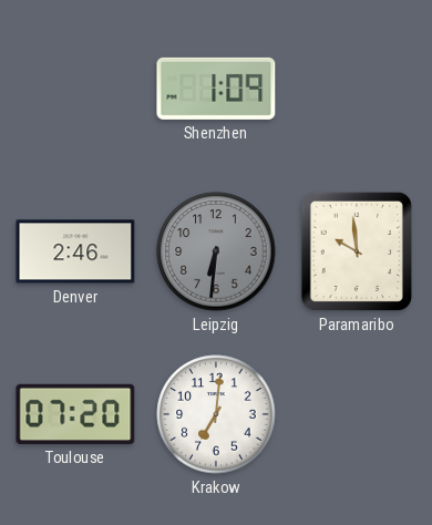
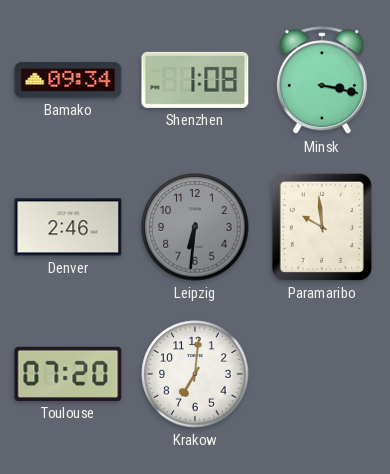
Bamako: none -> 09:34 (68, 80)
Shenzhen: 1:09 -> 1:08 (195, 80)
Minsk: none -> 3:17 (322, 81)
